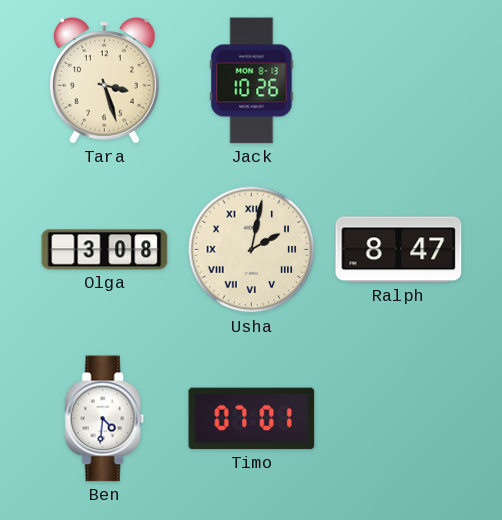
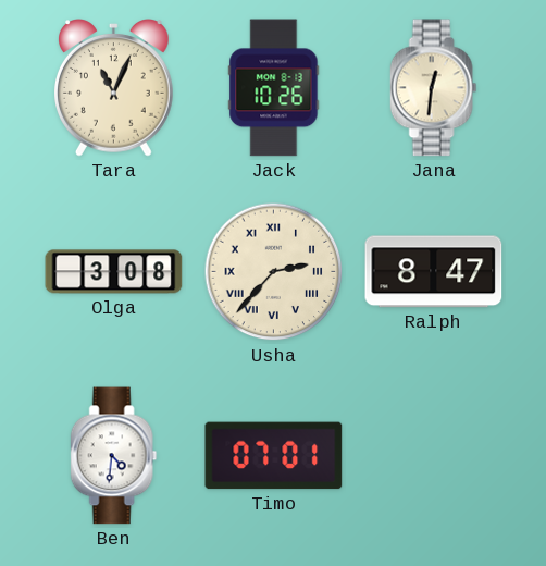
Tara: 3:27 -> 11:04 (114, 88)
Jana: none -> 12:31 (434, 88)
Usha: 2:02 -> 2:37 (274, 272)
